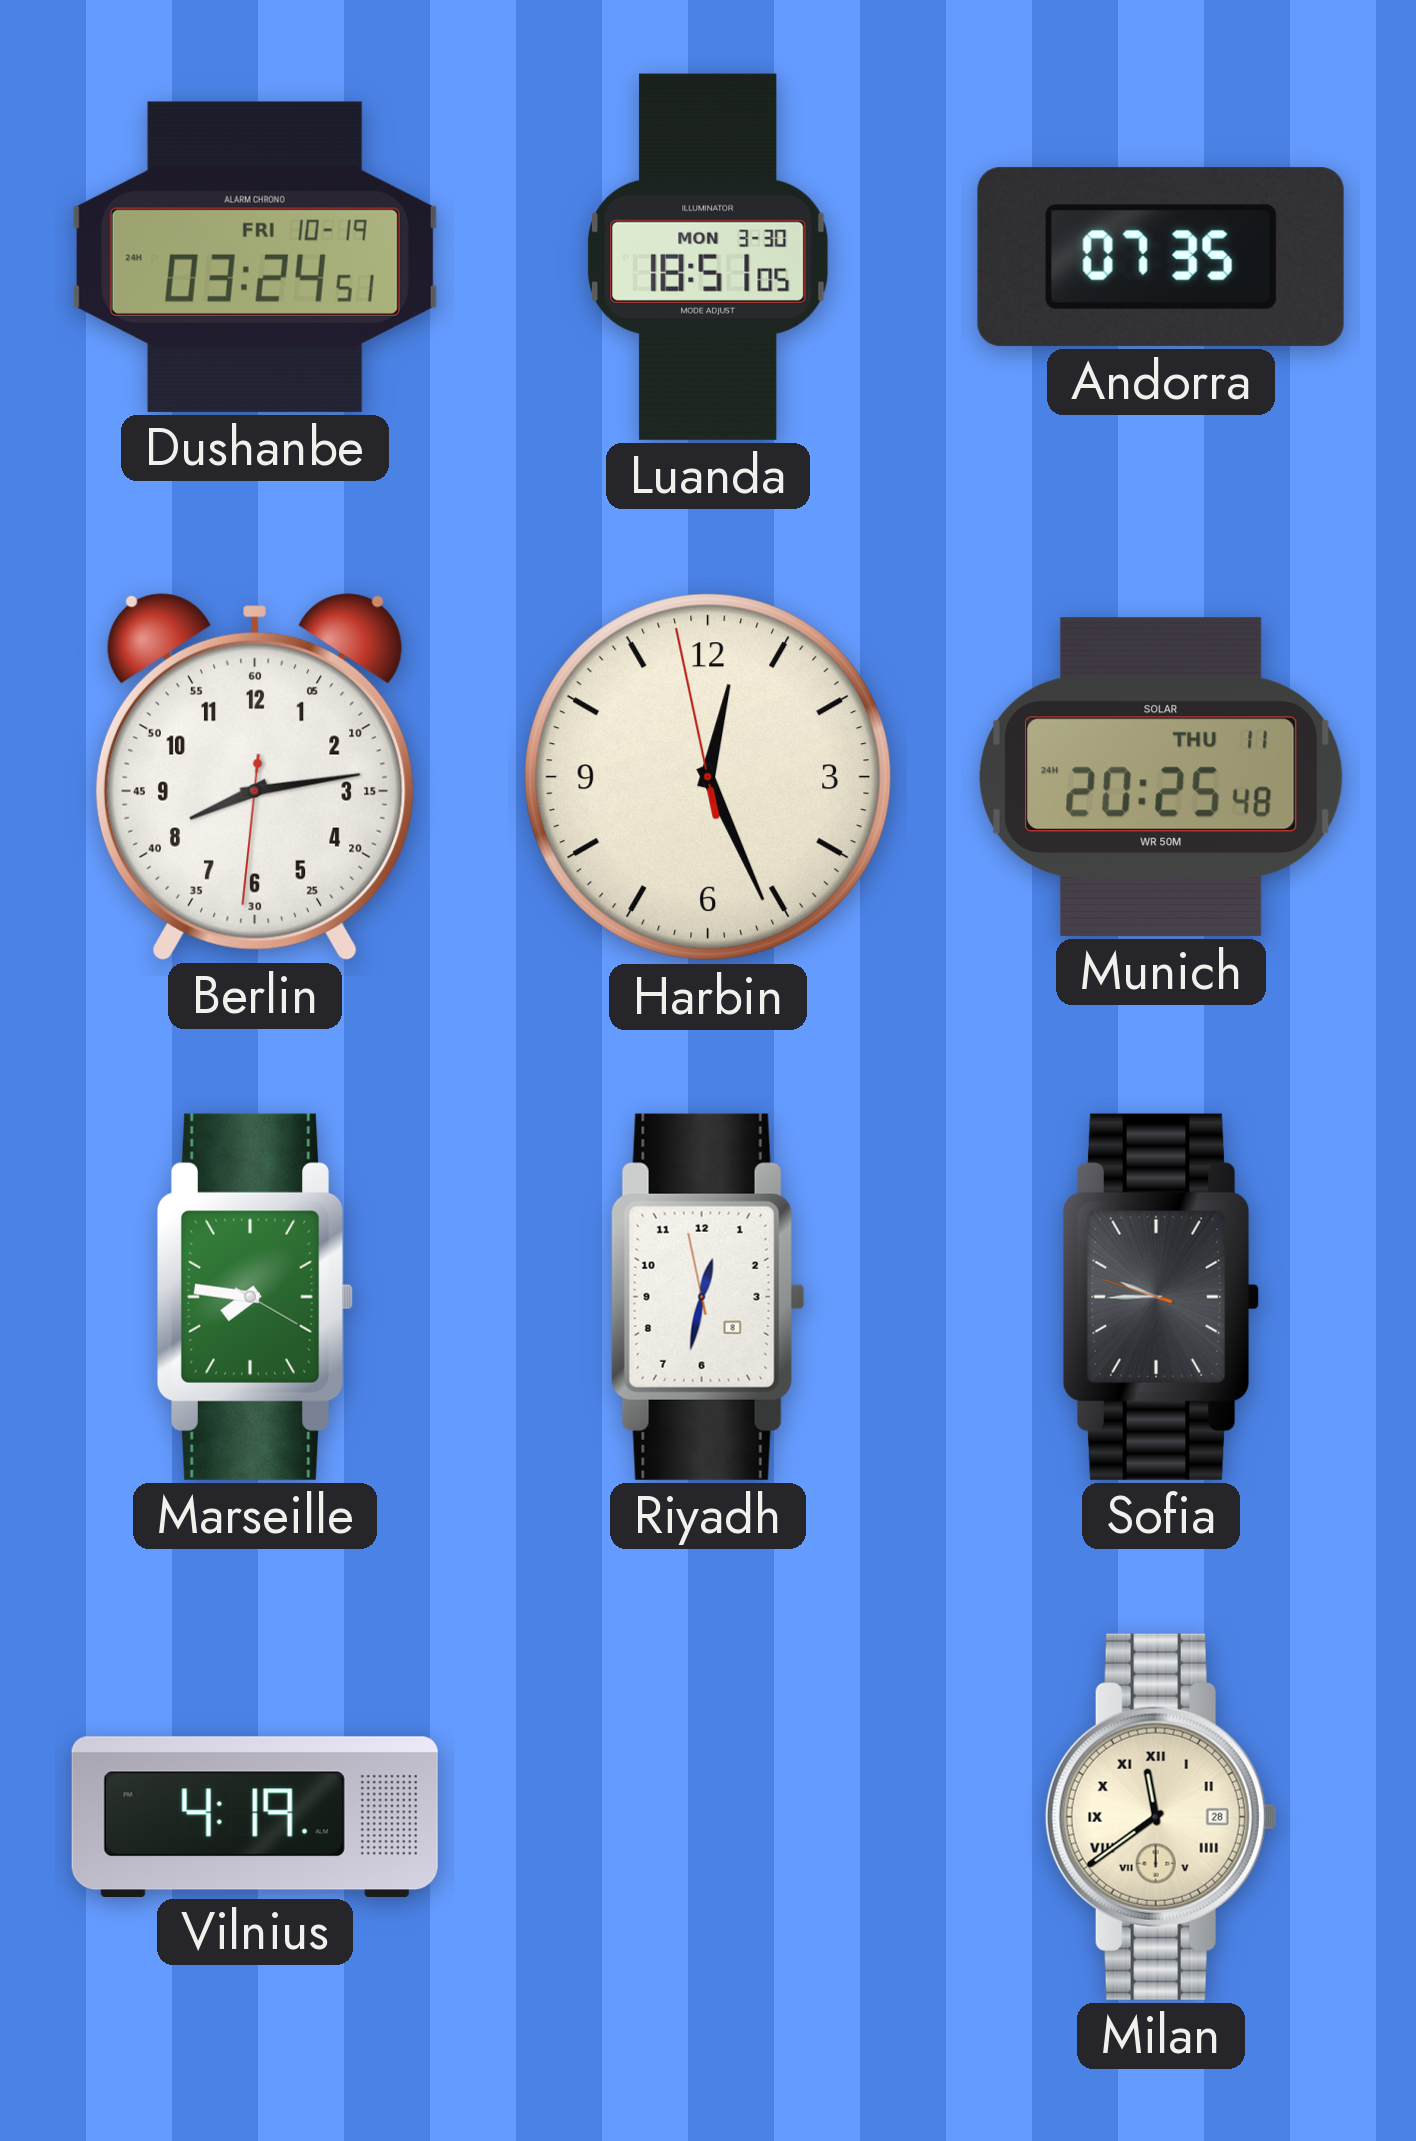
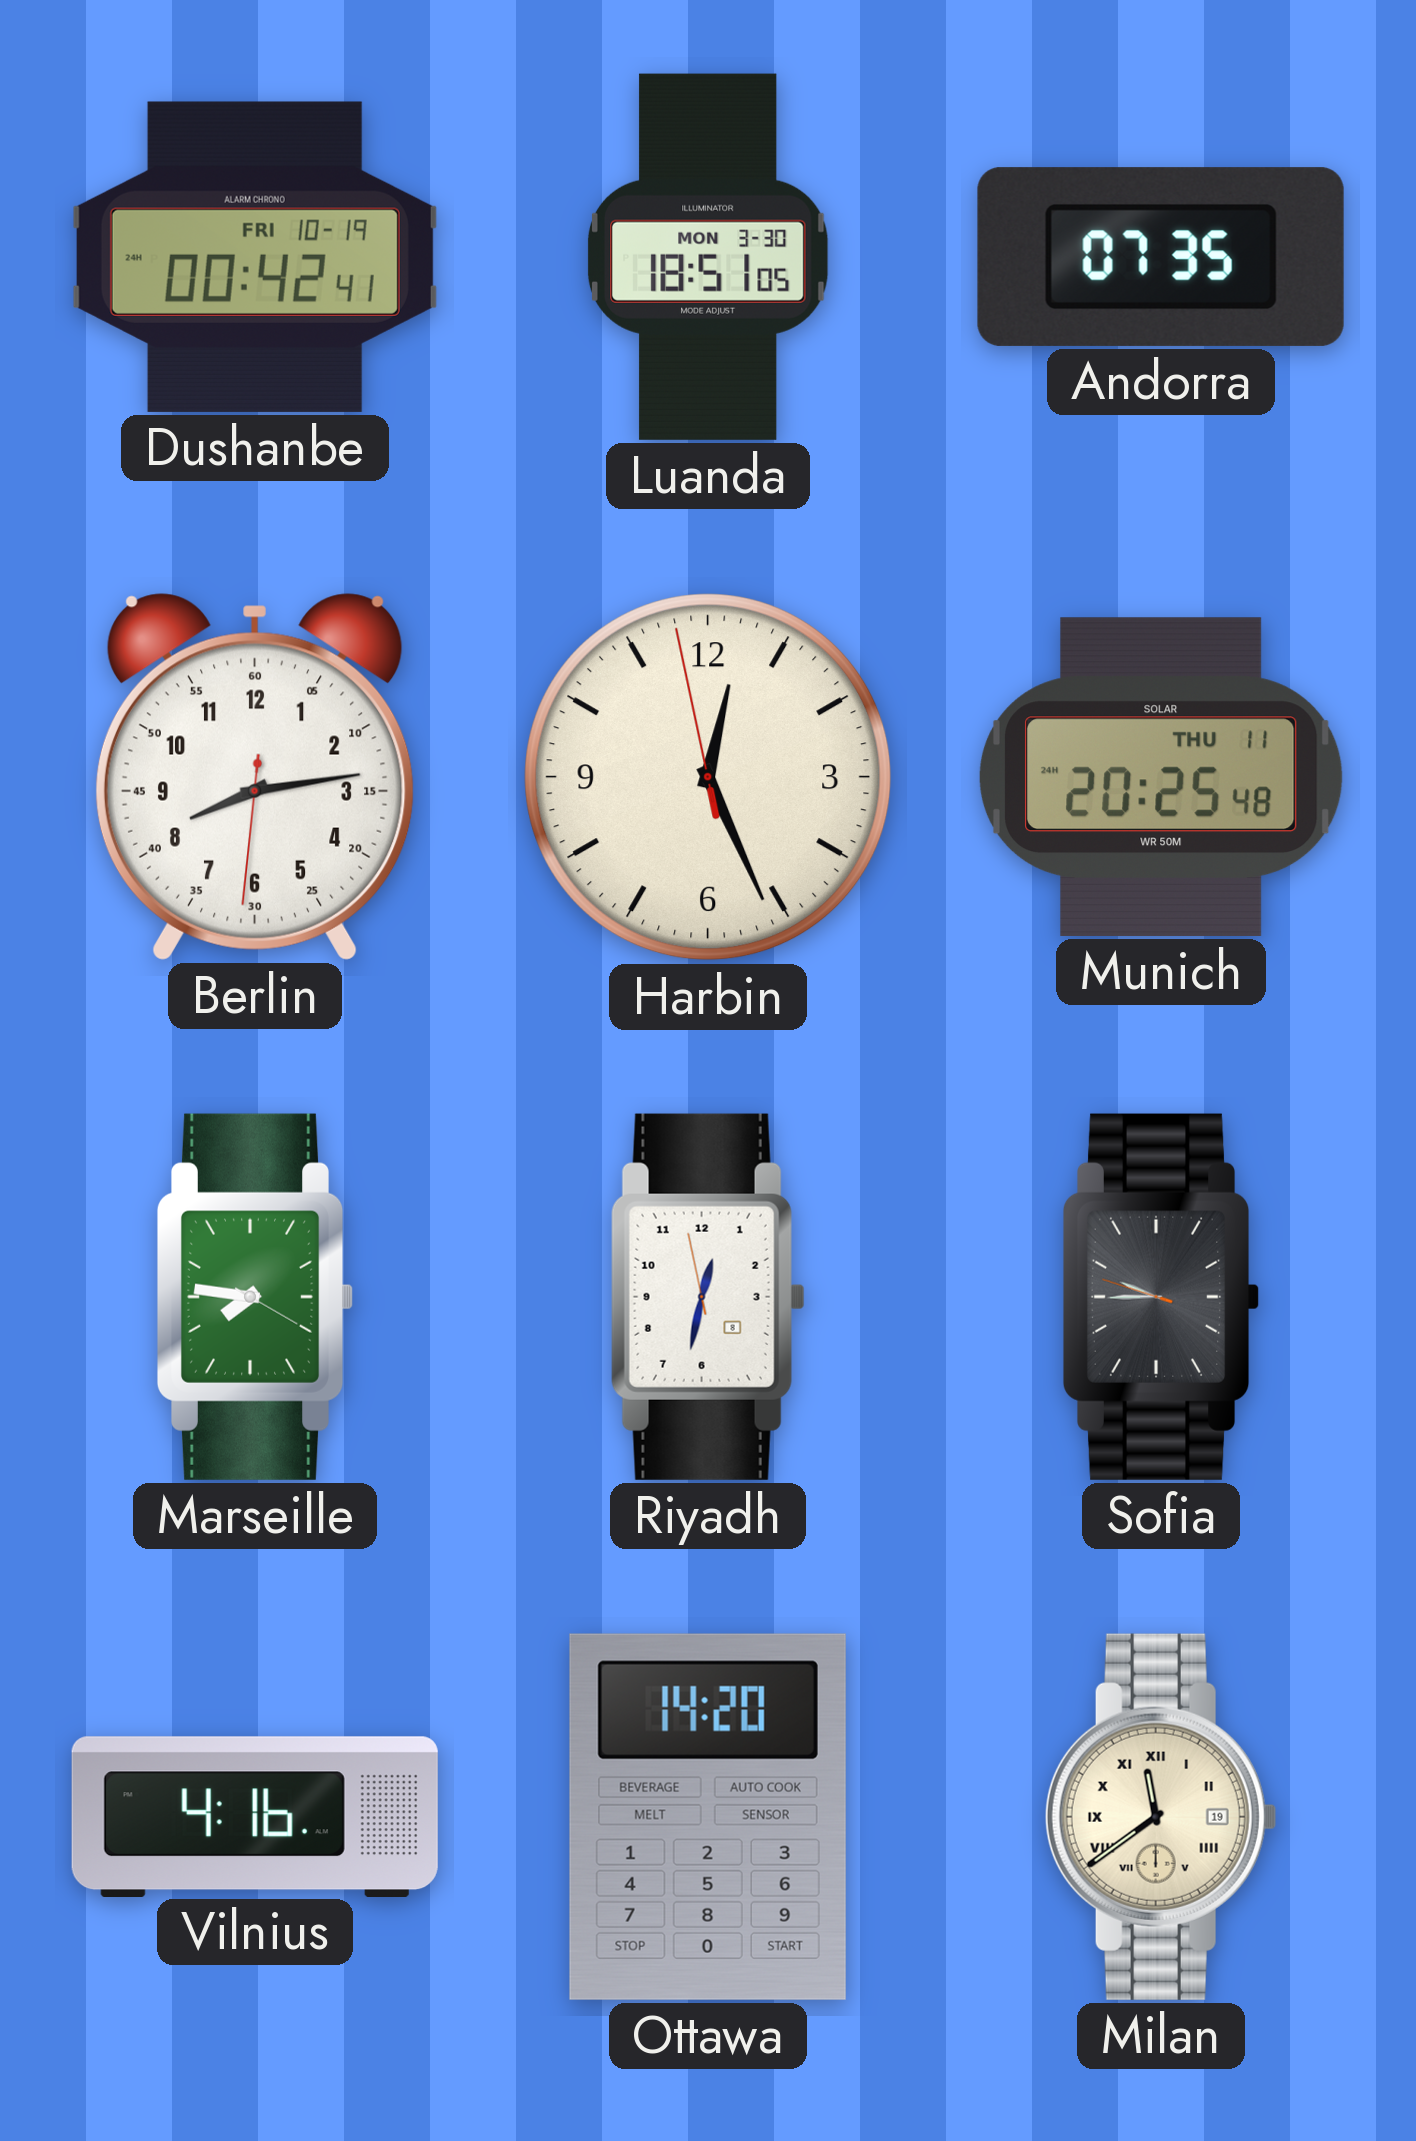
Dushanbe: 03:24 -> 00:42 (255, 257)
Vilnius: 4:19 -> 4:16 (255, 1816)
Ottawa: none -> 14:20 (708, 1817)
Milan date: 28 -> 19 (1161, 1817)
